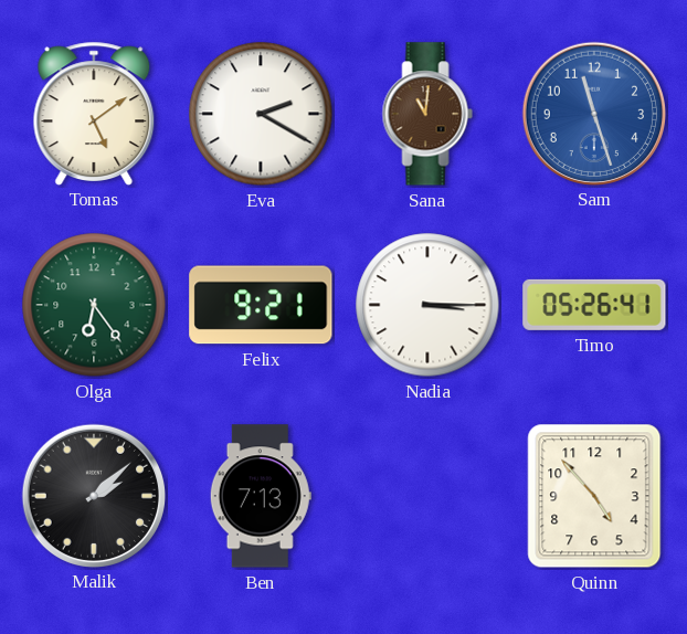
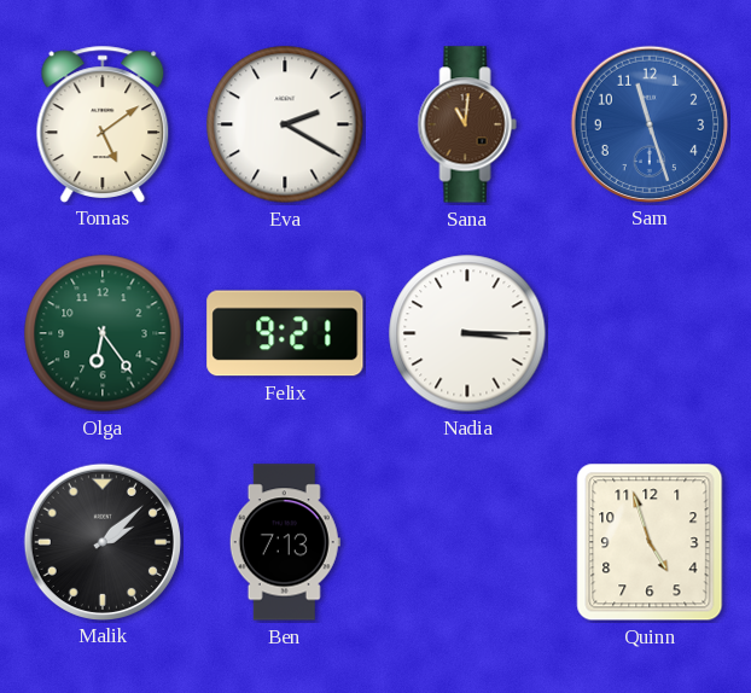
Timo: 05:26 -> none (594, 305)
Quinn: 4:53 -> 4:57 (650, 542)
